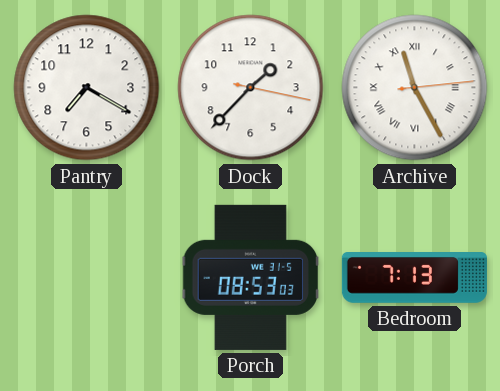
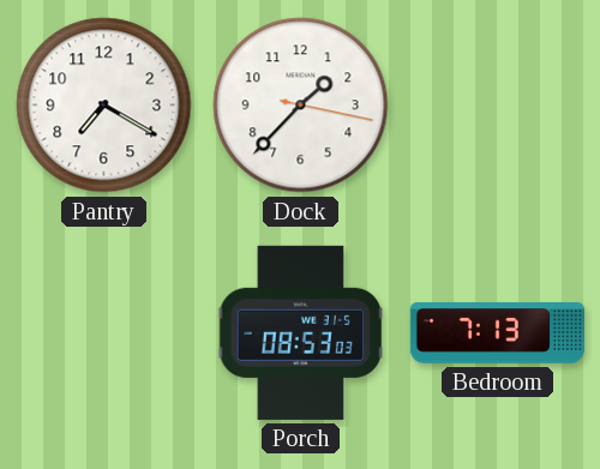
Archive: 11:25 -> none (415, 88)
